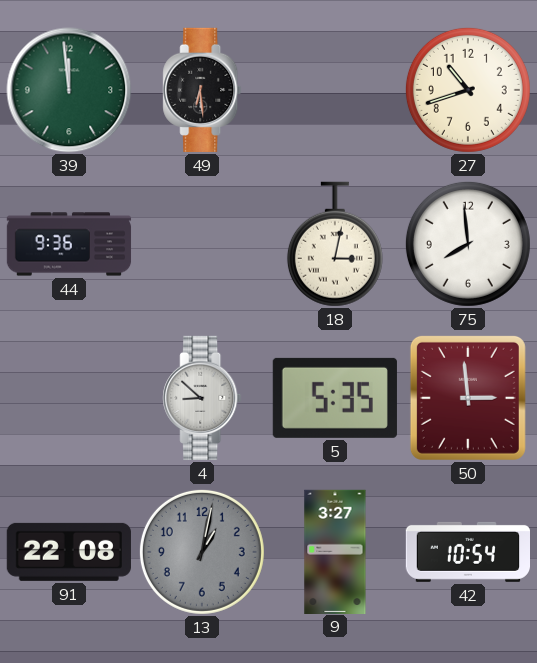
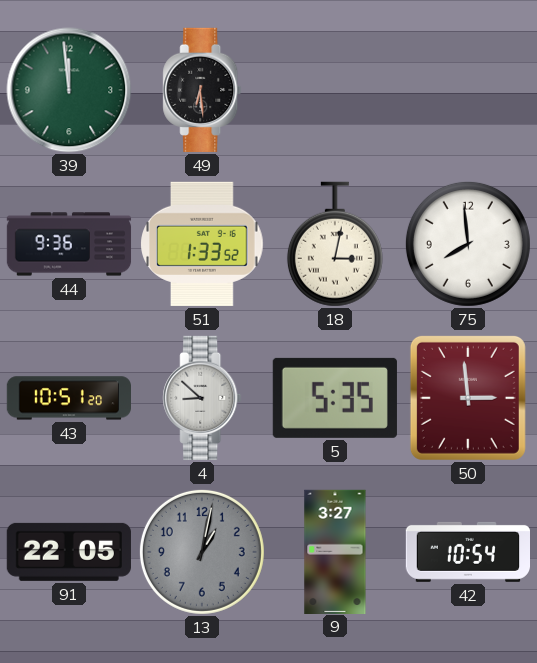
27: 10:42 -> none (468, 90)
51: none -> 1:33 (202, 244)
43: none -> 10:51 (68, 398)
91: 22:08 -> 22:05 (69, 552)
